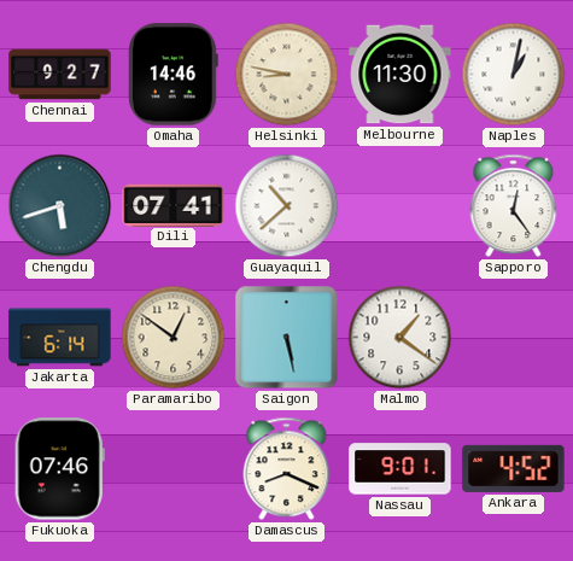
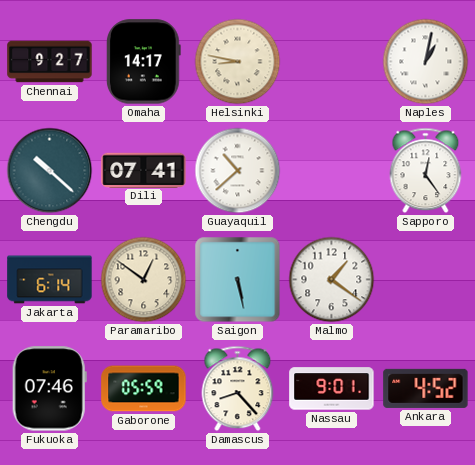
Omaha: 14:46 -> 14:17 (143, 62)
Melbourne: 11:30 -> none (400, 75)
Chengdu: 5:42 -> 10:22 (50, 171)
Gaborone: none -> 05:59 (144, 389)
Damascus: 8:19 -> 8:23 (238, 389)
